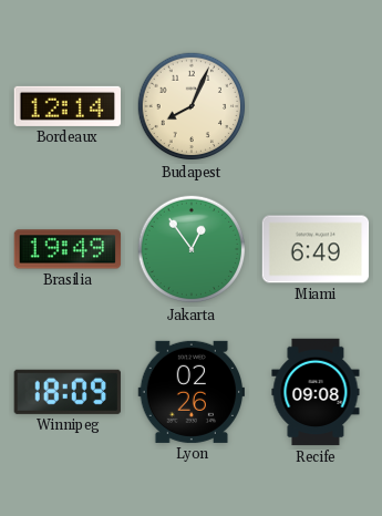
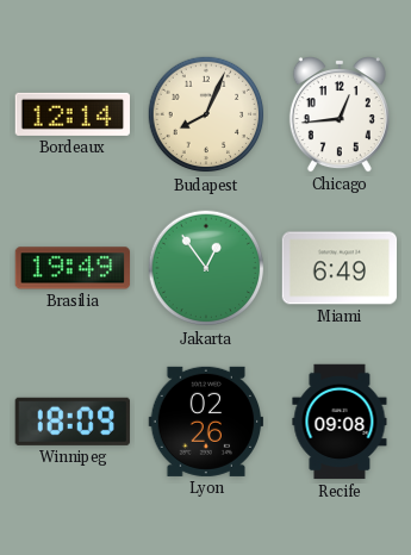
Chicago: none -> 12:44 (340, 114)
